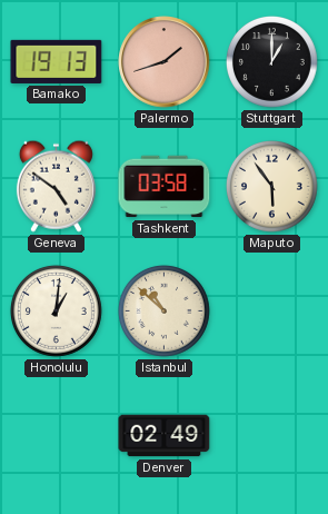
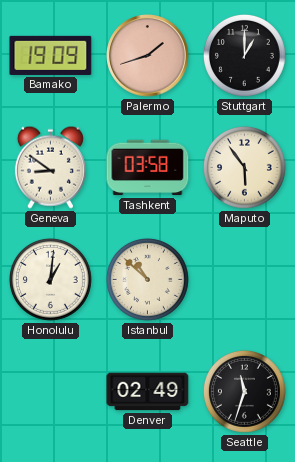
Bamako: 19:13 -> 19:09 (51, 55)
Geneva: 4:51 -> 8:51 (50, 167)
Seattle: none -> 11:33 (244, 391)
